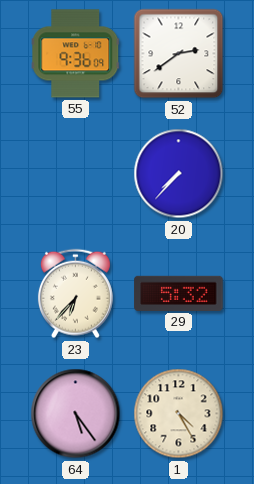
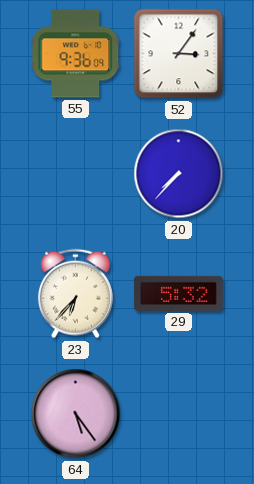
52: 2:39 -> 3:06 (179, 54)
1: 4:25 -> none (179, 414)
